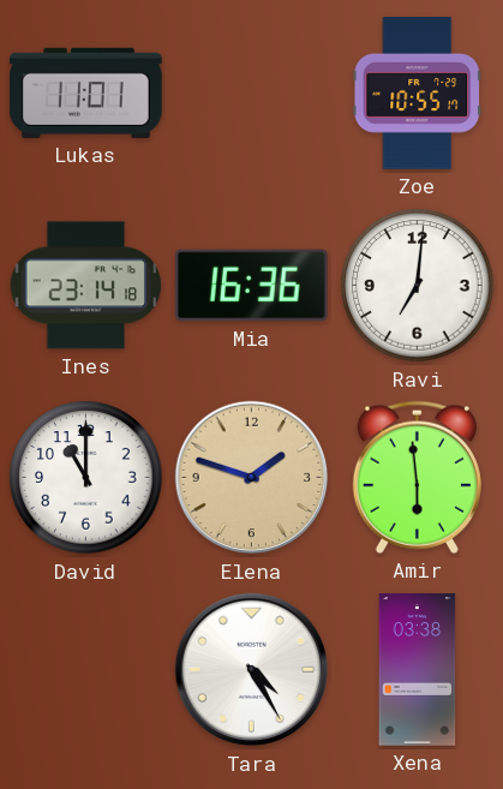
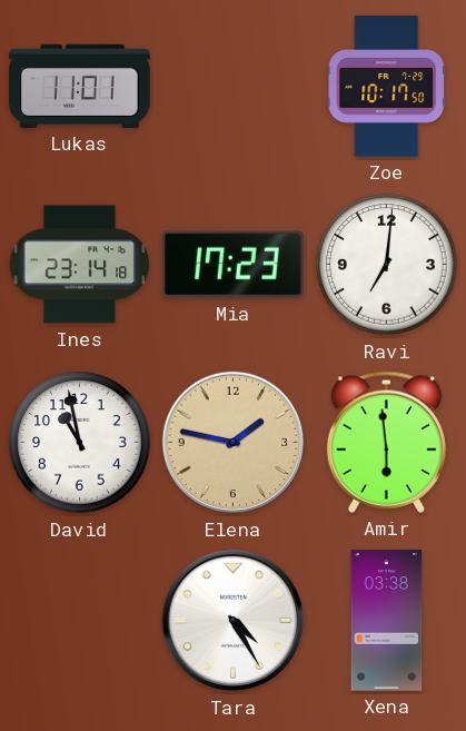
Zoe: 10:55 -> 10:17 (387, 87)
Mia: 16:36 -> 17:23 (234, 265)
David: 11:00 -> 10:58 (80, 443)
Elena: 1:48 -> 1:47 (234, 443)
